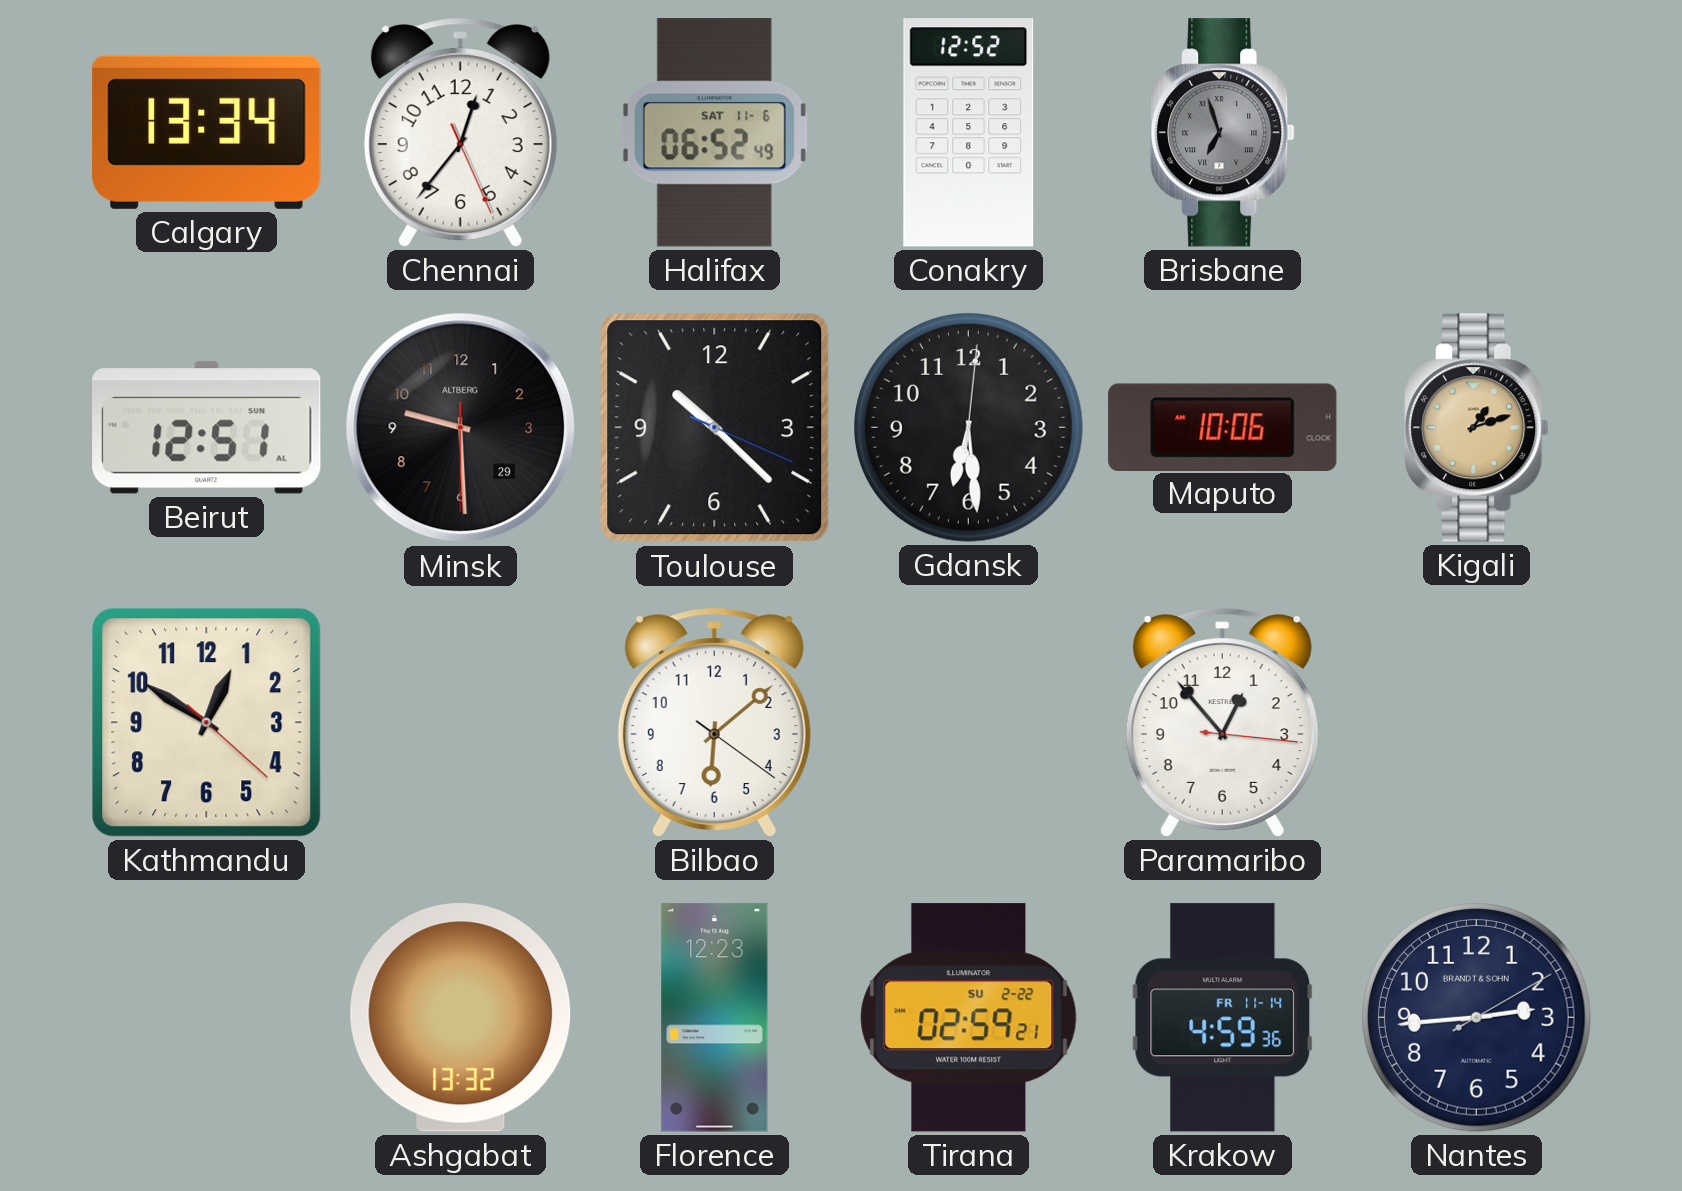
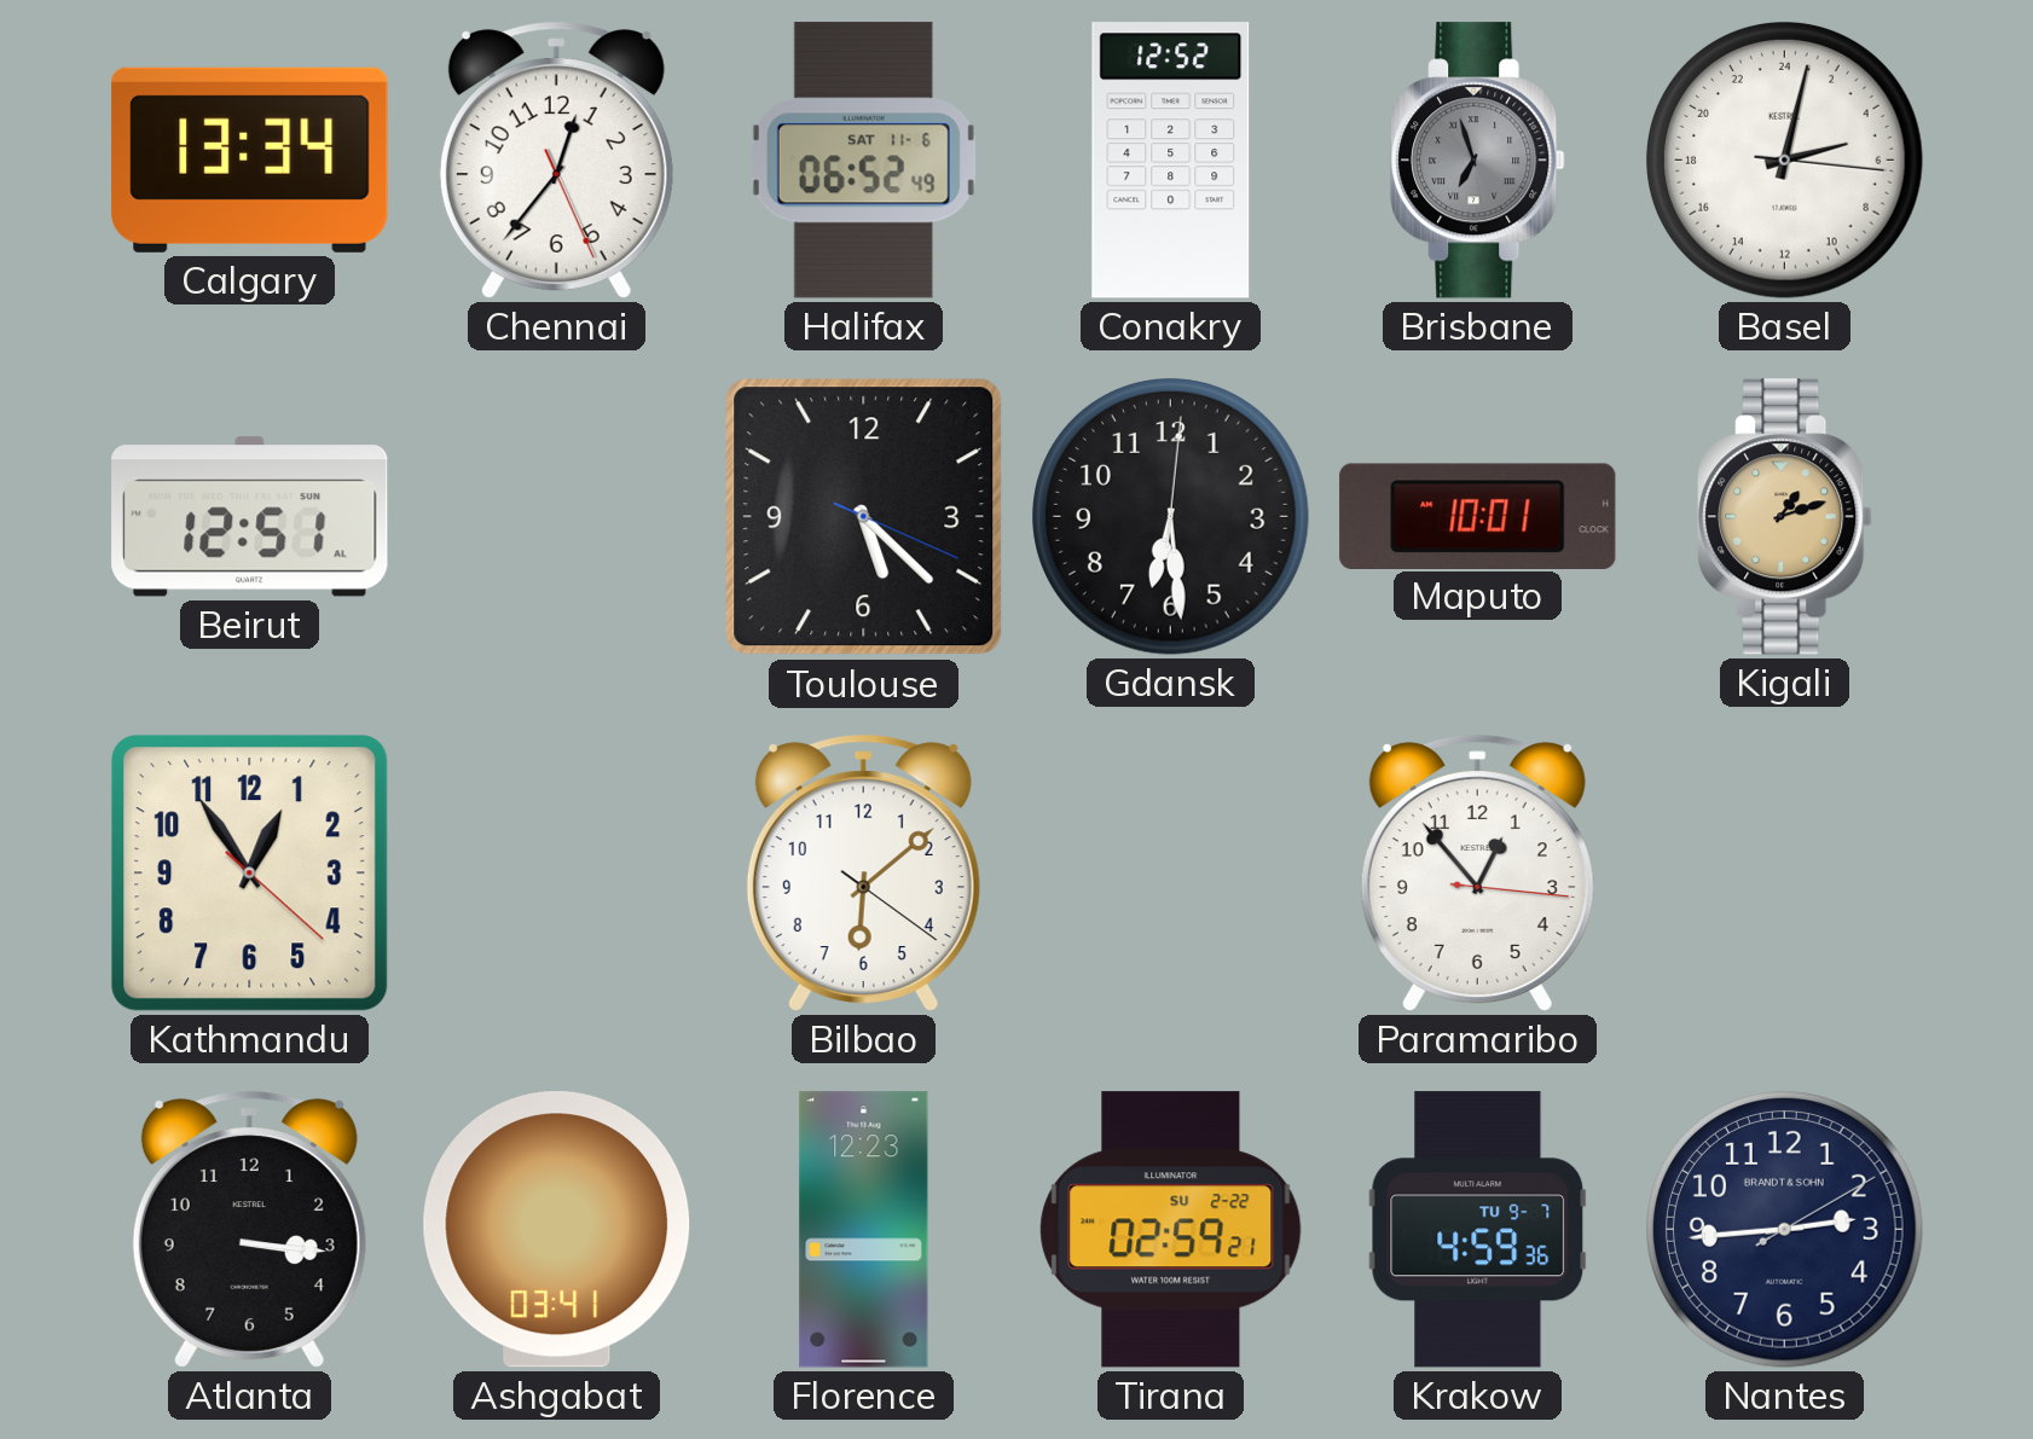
Basel: none -> 5:02 (1785, 161)
Minsk: 9:29 -> none (461, 428)
Toulouse: 10:22 -> 5:22 (864, 517)
Maputo: 10:06 -> 10:01 (1478, 516)
Kathmandu: 12:50 -> 12:54 (250, 874)
Atlanta: none -> 3:16 (249, 1229)
Ashgabat: 13:32 -> 03:41 (557, 1230)
Krakow date: FR 11-14 -> TU 9-7 (1478, 1230)
